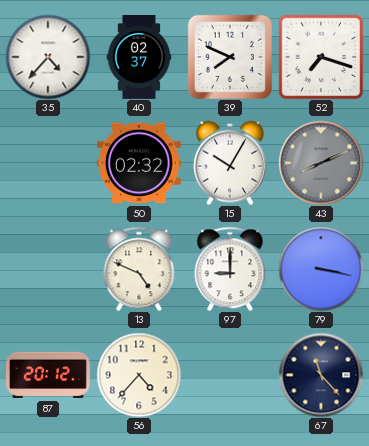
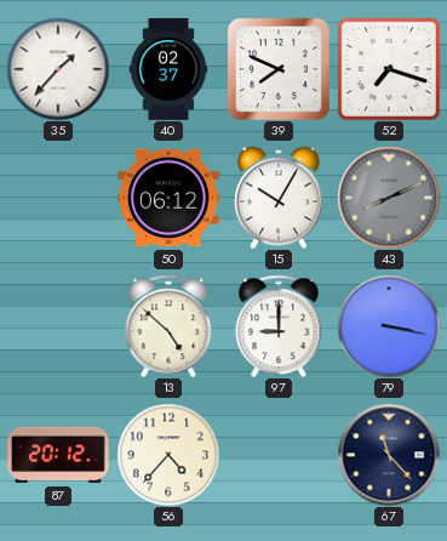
35: 4:37 -> 1:37 (58, 69)
50: 02:32 -> 06:12 (168, 198)
13: 4:49 -> 4:52 (168, 326)
